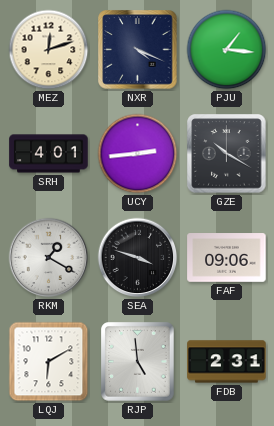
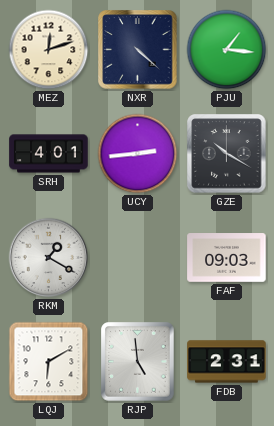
NXR: 4:19 -> 4:22 (138, 50)
SEA: 3:48 -> none (138, 258)
FAF: 09:06 -> 09:03 (227, 258)
